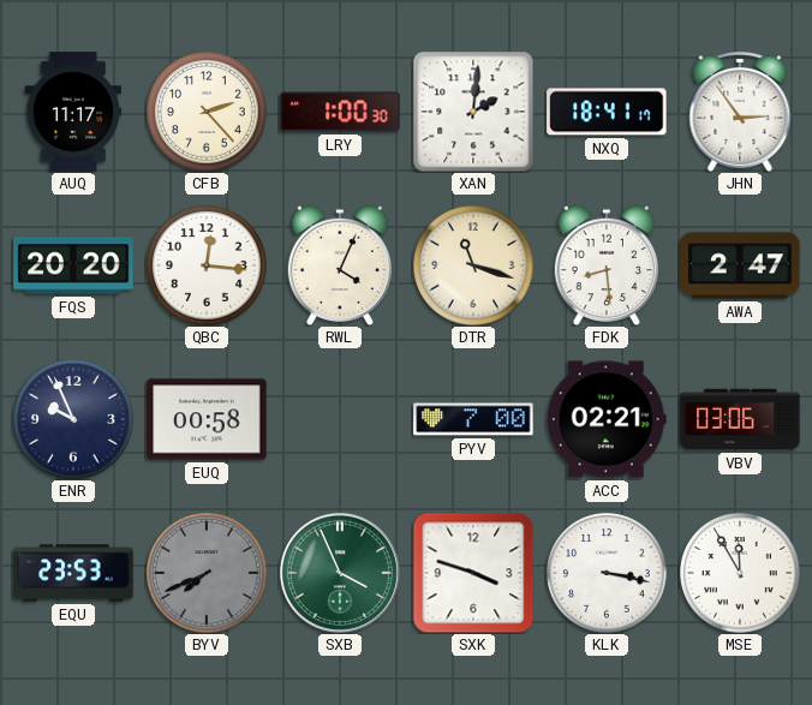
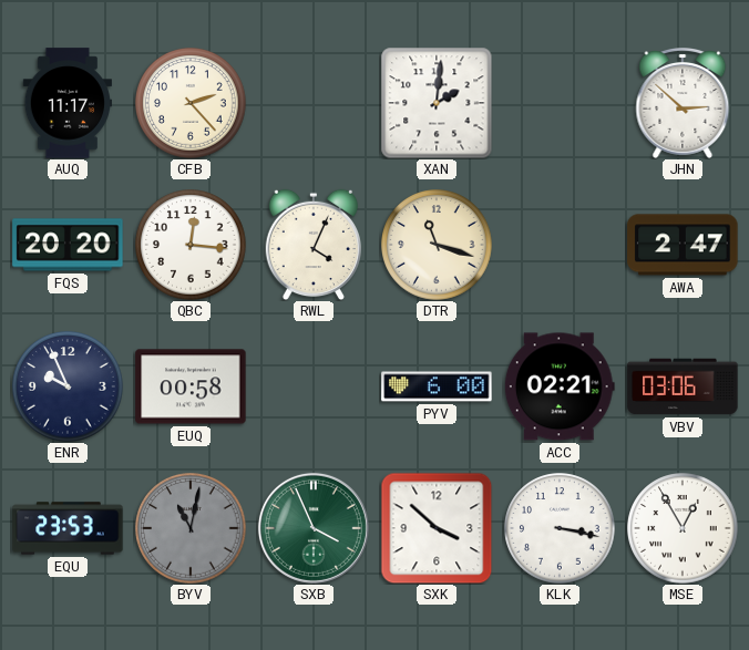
LRY: 1:00 -> none (340, 112)
NXQ: 18:41 -> none (607, 112)
JHN: 2:54 -> 2:52 (683, 104)
FDK: 8:29 -> none (607, 265)
PYV: 7:00 -> 6:00 (437, 386)
BYV: 7:41 -> 11:02 (191, 528)
SXK: 3:48 -> 3:52 (437, 528)
MSE: 11:55 -> 12:55 (683, 528)
